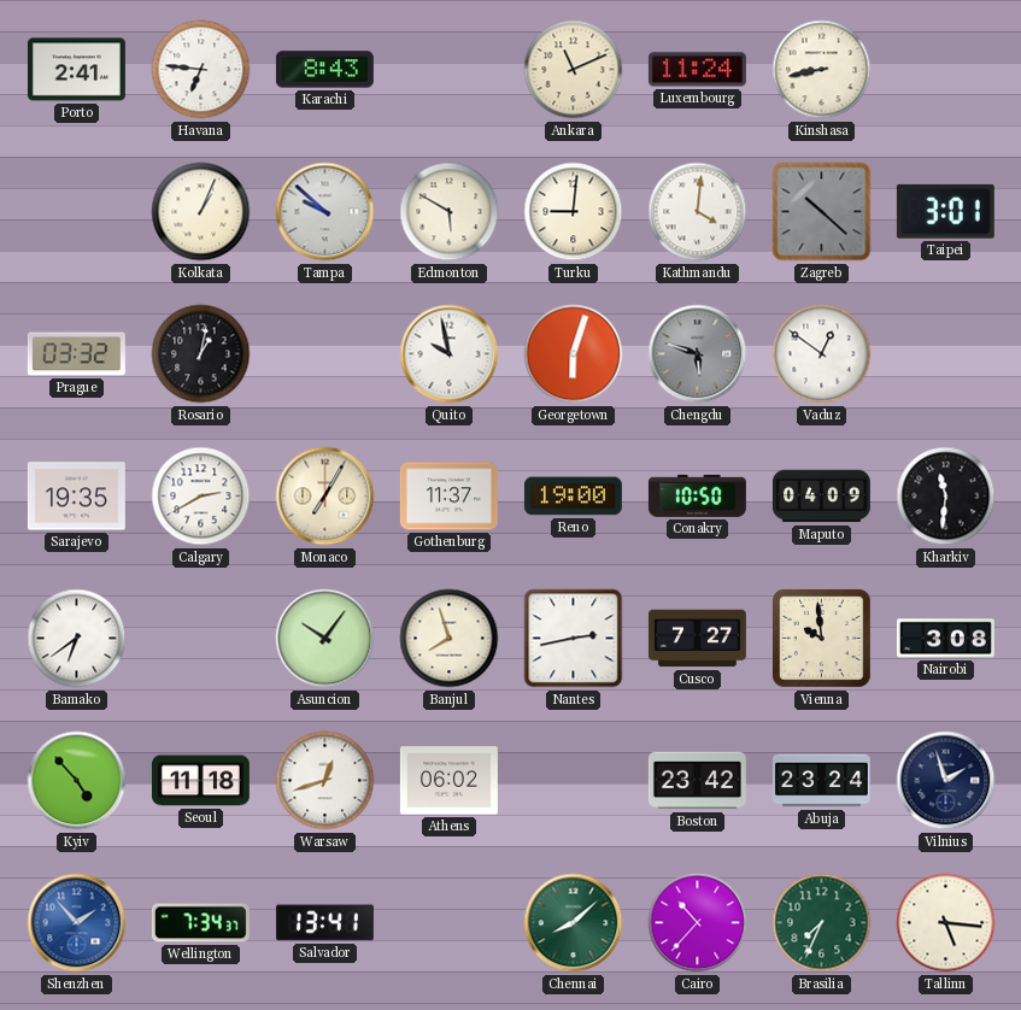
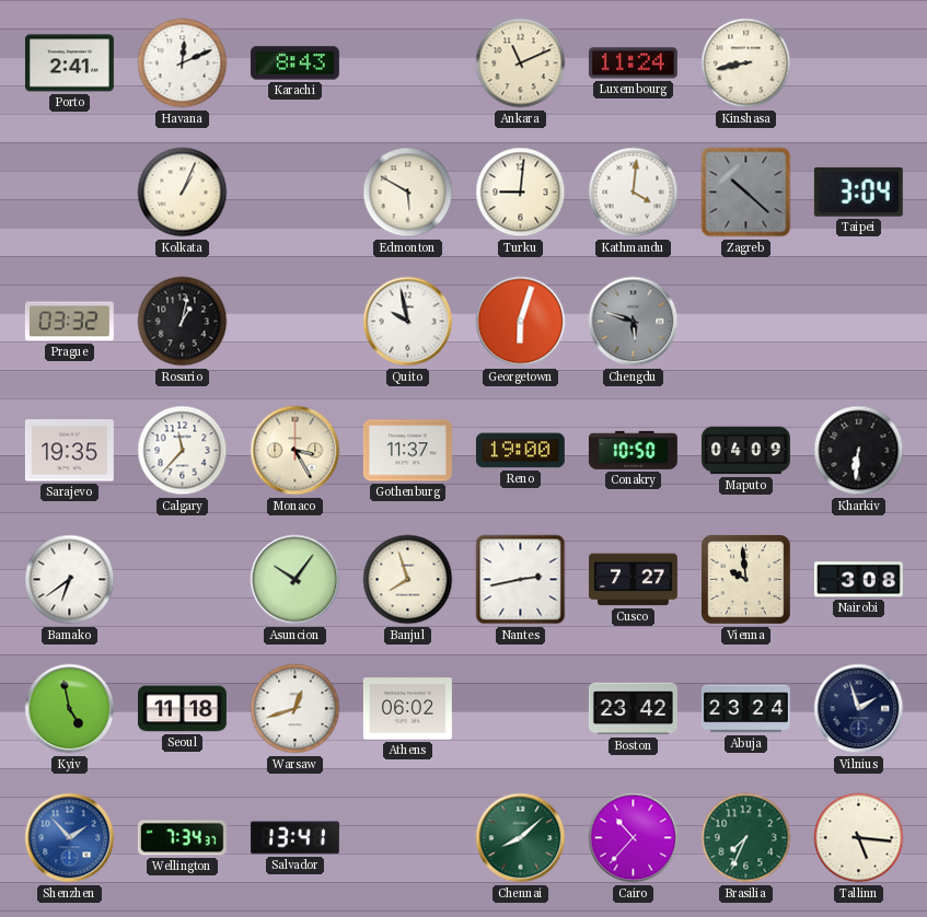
Havana: 6:46 -> 12:11 (183, 63)
Tampa: 9:52 -> none (325, 212)
Taipei: 3:01 -> 3:04 (858, 191)
Vaduz: 12:51 -> none (822, 354)
Calgary: 2:40 -> 11:37 (183, 451)
Monaco: 7:05 -> 3:25 (296, 451)
Kharkiv: 11:31 -> 6:31 (859, 451)
Kyiv: 4:53 -> 4:58 (70, 709)
